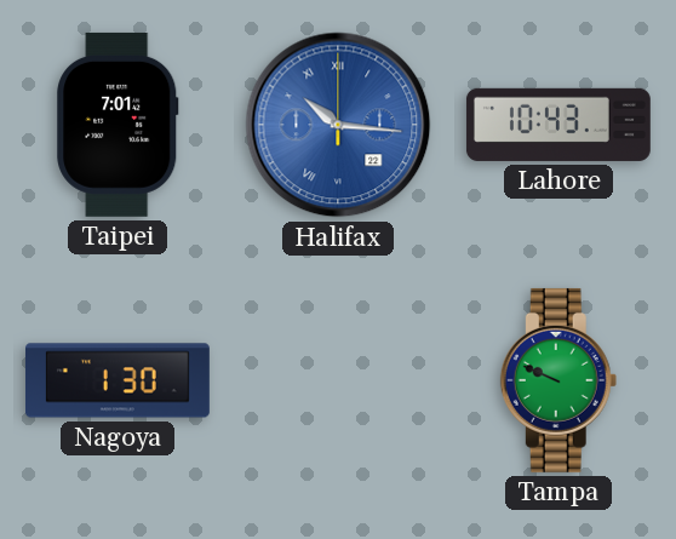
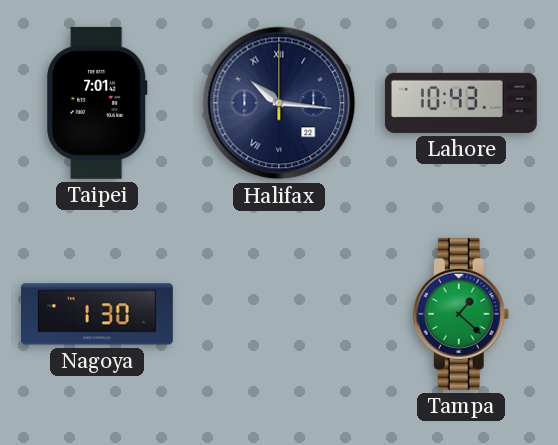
Halifax dial: blue -> navy (279, 103)
Tampa: 9:49 -> 1:22 (461, 314)
